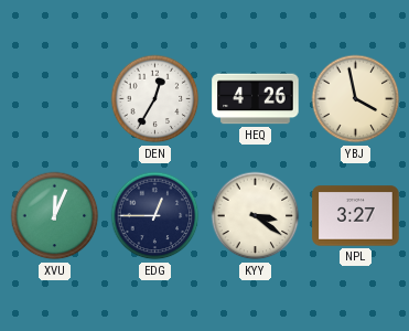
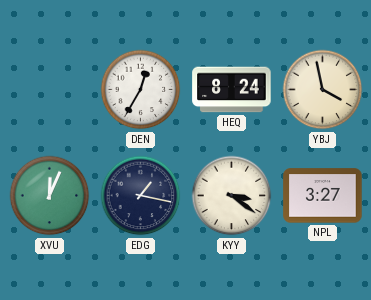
HEQ: 4:26 -> 8:24 (232, 90)
EDG: 12:45 -> 1:17 (141, 196)
